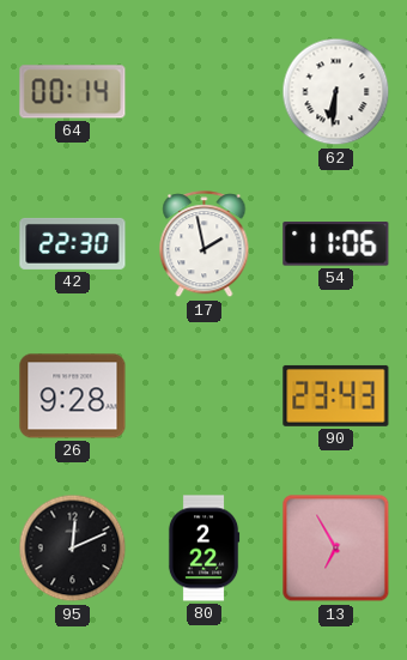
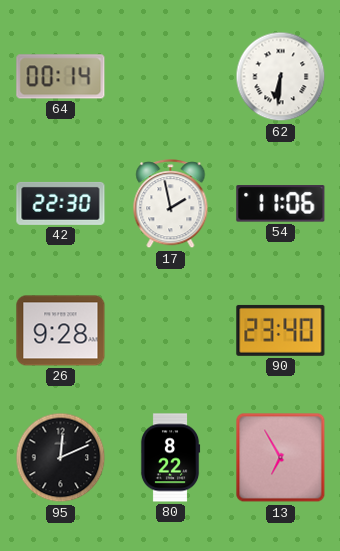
90: 23:43 -> 23:40 (281, 330)
80: 2:22 -> 8:22 (170, 458)
